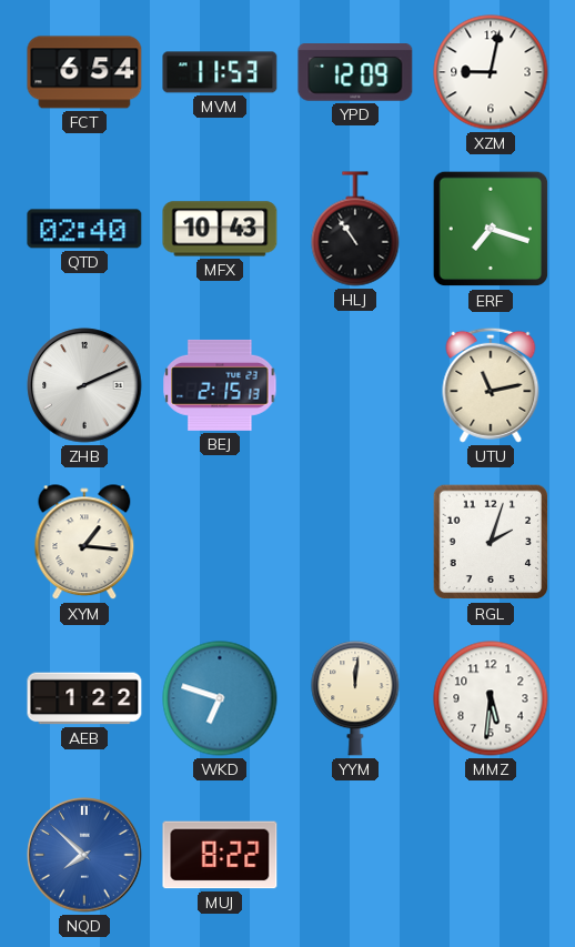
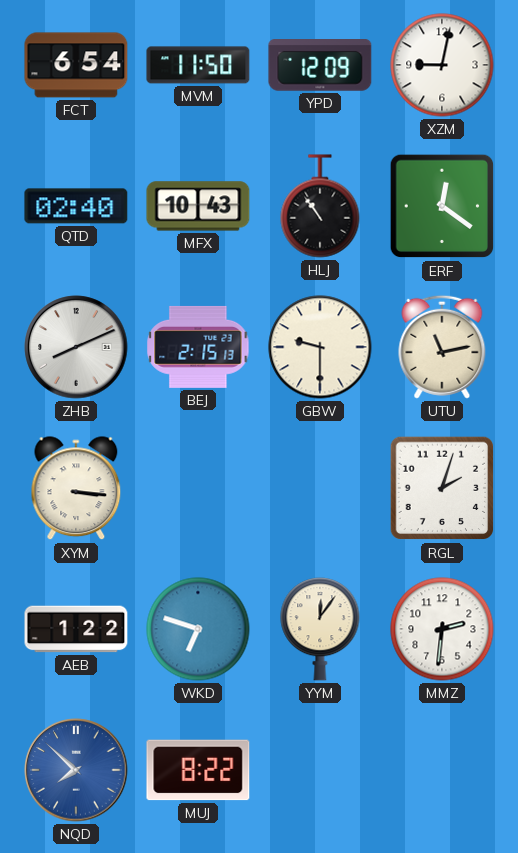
MVM: 11:53 -> 11:50 (198, 65)
ERF: 7:18 -> 12:21 (442, 206)
ZHB: 2:11 -> 8:11 (76, 347)
GBW: none -> 9:30 (320, 347)
XYM: 1:16 -> 3:16 (76, 489)
YYM: 12:01 -> 12:06 (320, 629)
MMZ: 5:31 -> 2:31 (442, 629)
